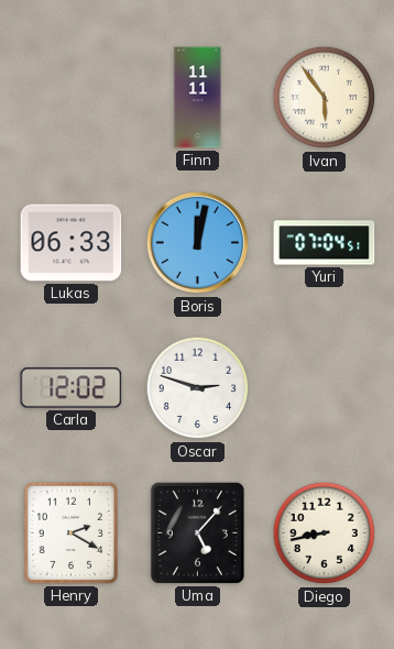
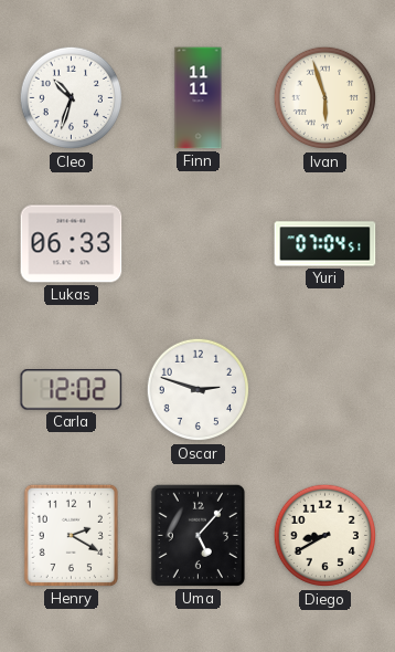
Cleo: none -> 10:33 (72, 98)
Ivan: 5:54 -> 5:57 (325, 98)
Boris: 12:02 -> none (198, 243)
Diego: 8:43 -> 8:40 (325, 536)
